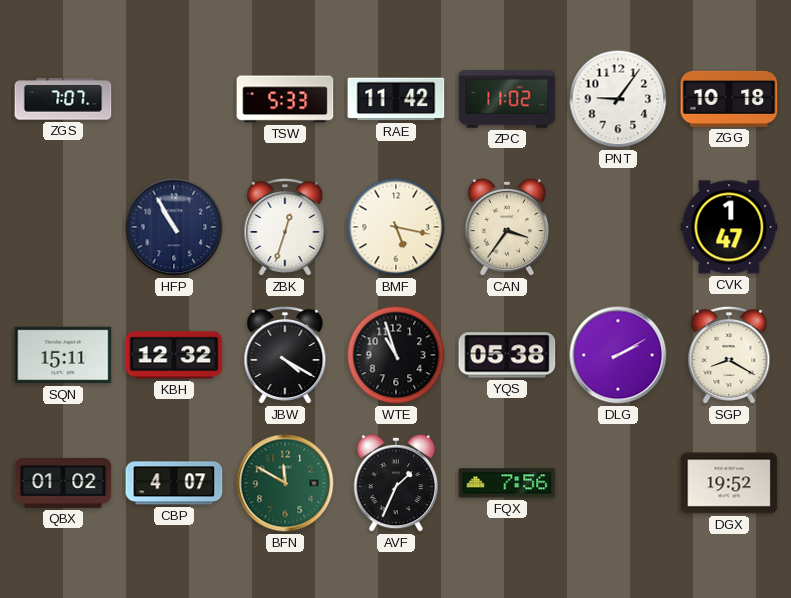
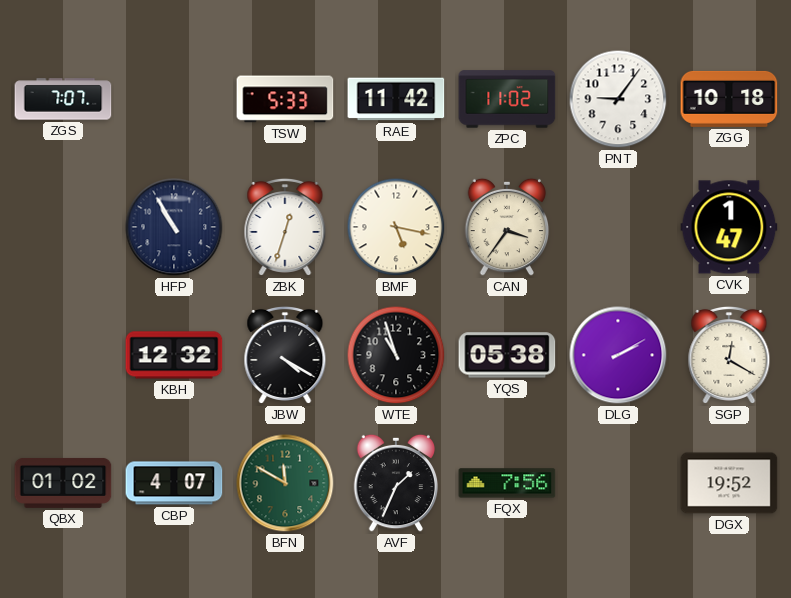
SQN: 15:11 -> none (63, 355)
SGP: 8:20 -> 12:20 (729, 355)
